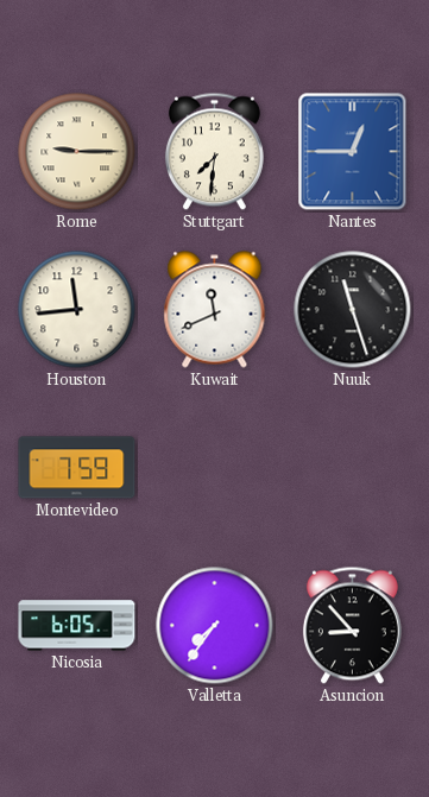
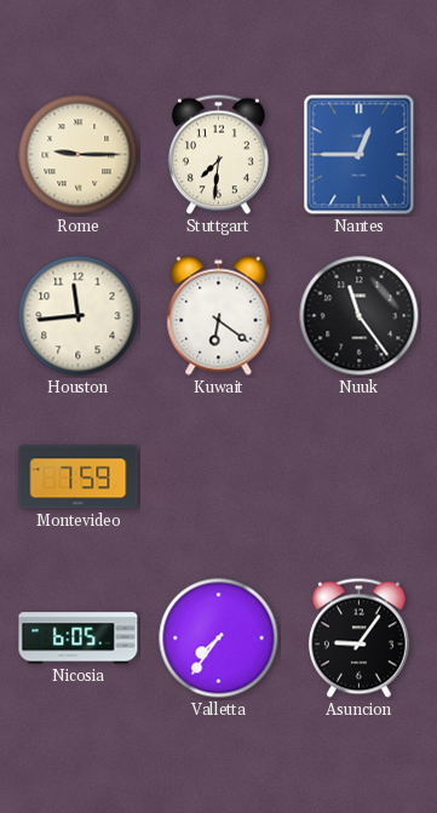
Kuwait: 11:41 -> 6:21 (219, 316)
Nuuk: 11:27 -> 11:24 (360, 316)
Asuncion: 8:53 -> 9:06 (358, 639)
